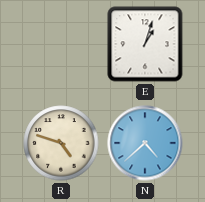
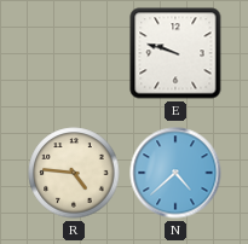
E: 1:03 -> 9:48 (175, 53)
R: 4:48 -> 4:46 (74, 173)
